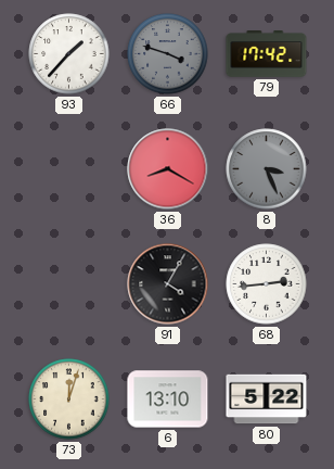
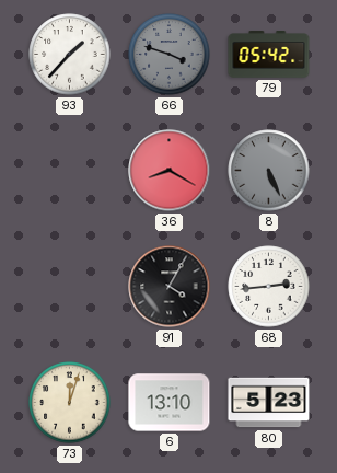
79: 17:42 -> 05:42 (269, 55)
8: 3:26 -> 5:26 (269, 171)
80: 5:22 -> 5:23 (269, 403)
